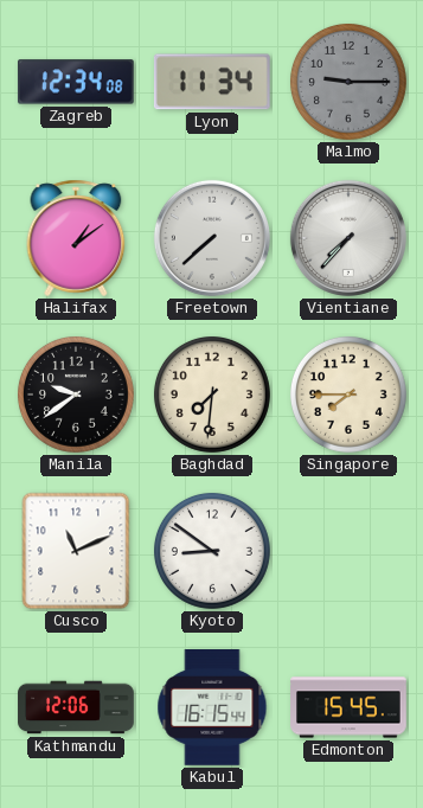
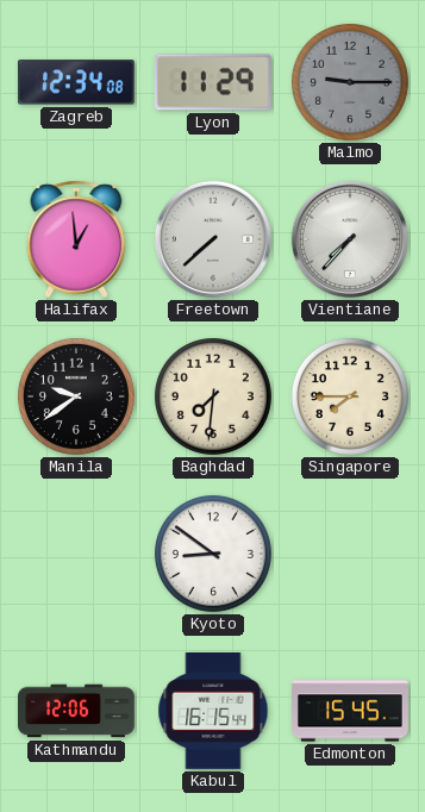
Lyon: 11:34 -> 11:29 (213, 82)
Halifax: 1:09 -> 12:59 (76, 239)
Cusco: 11:11 -> none (76, 551)
